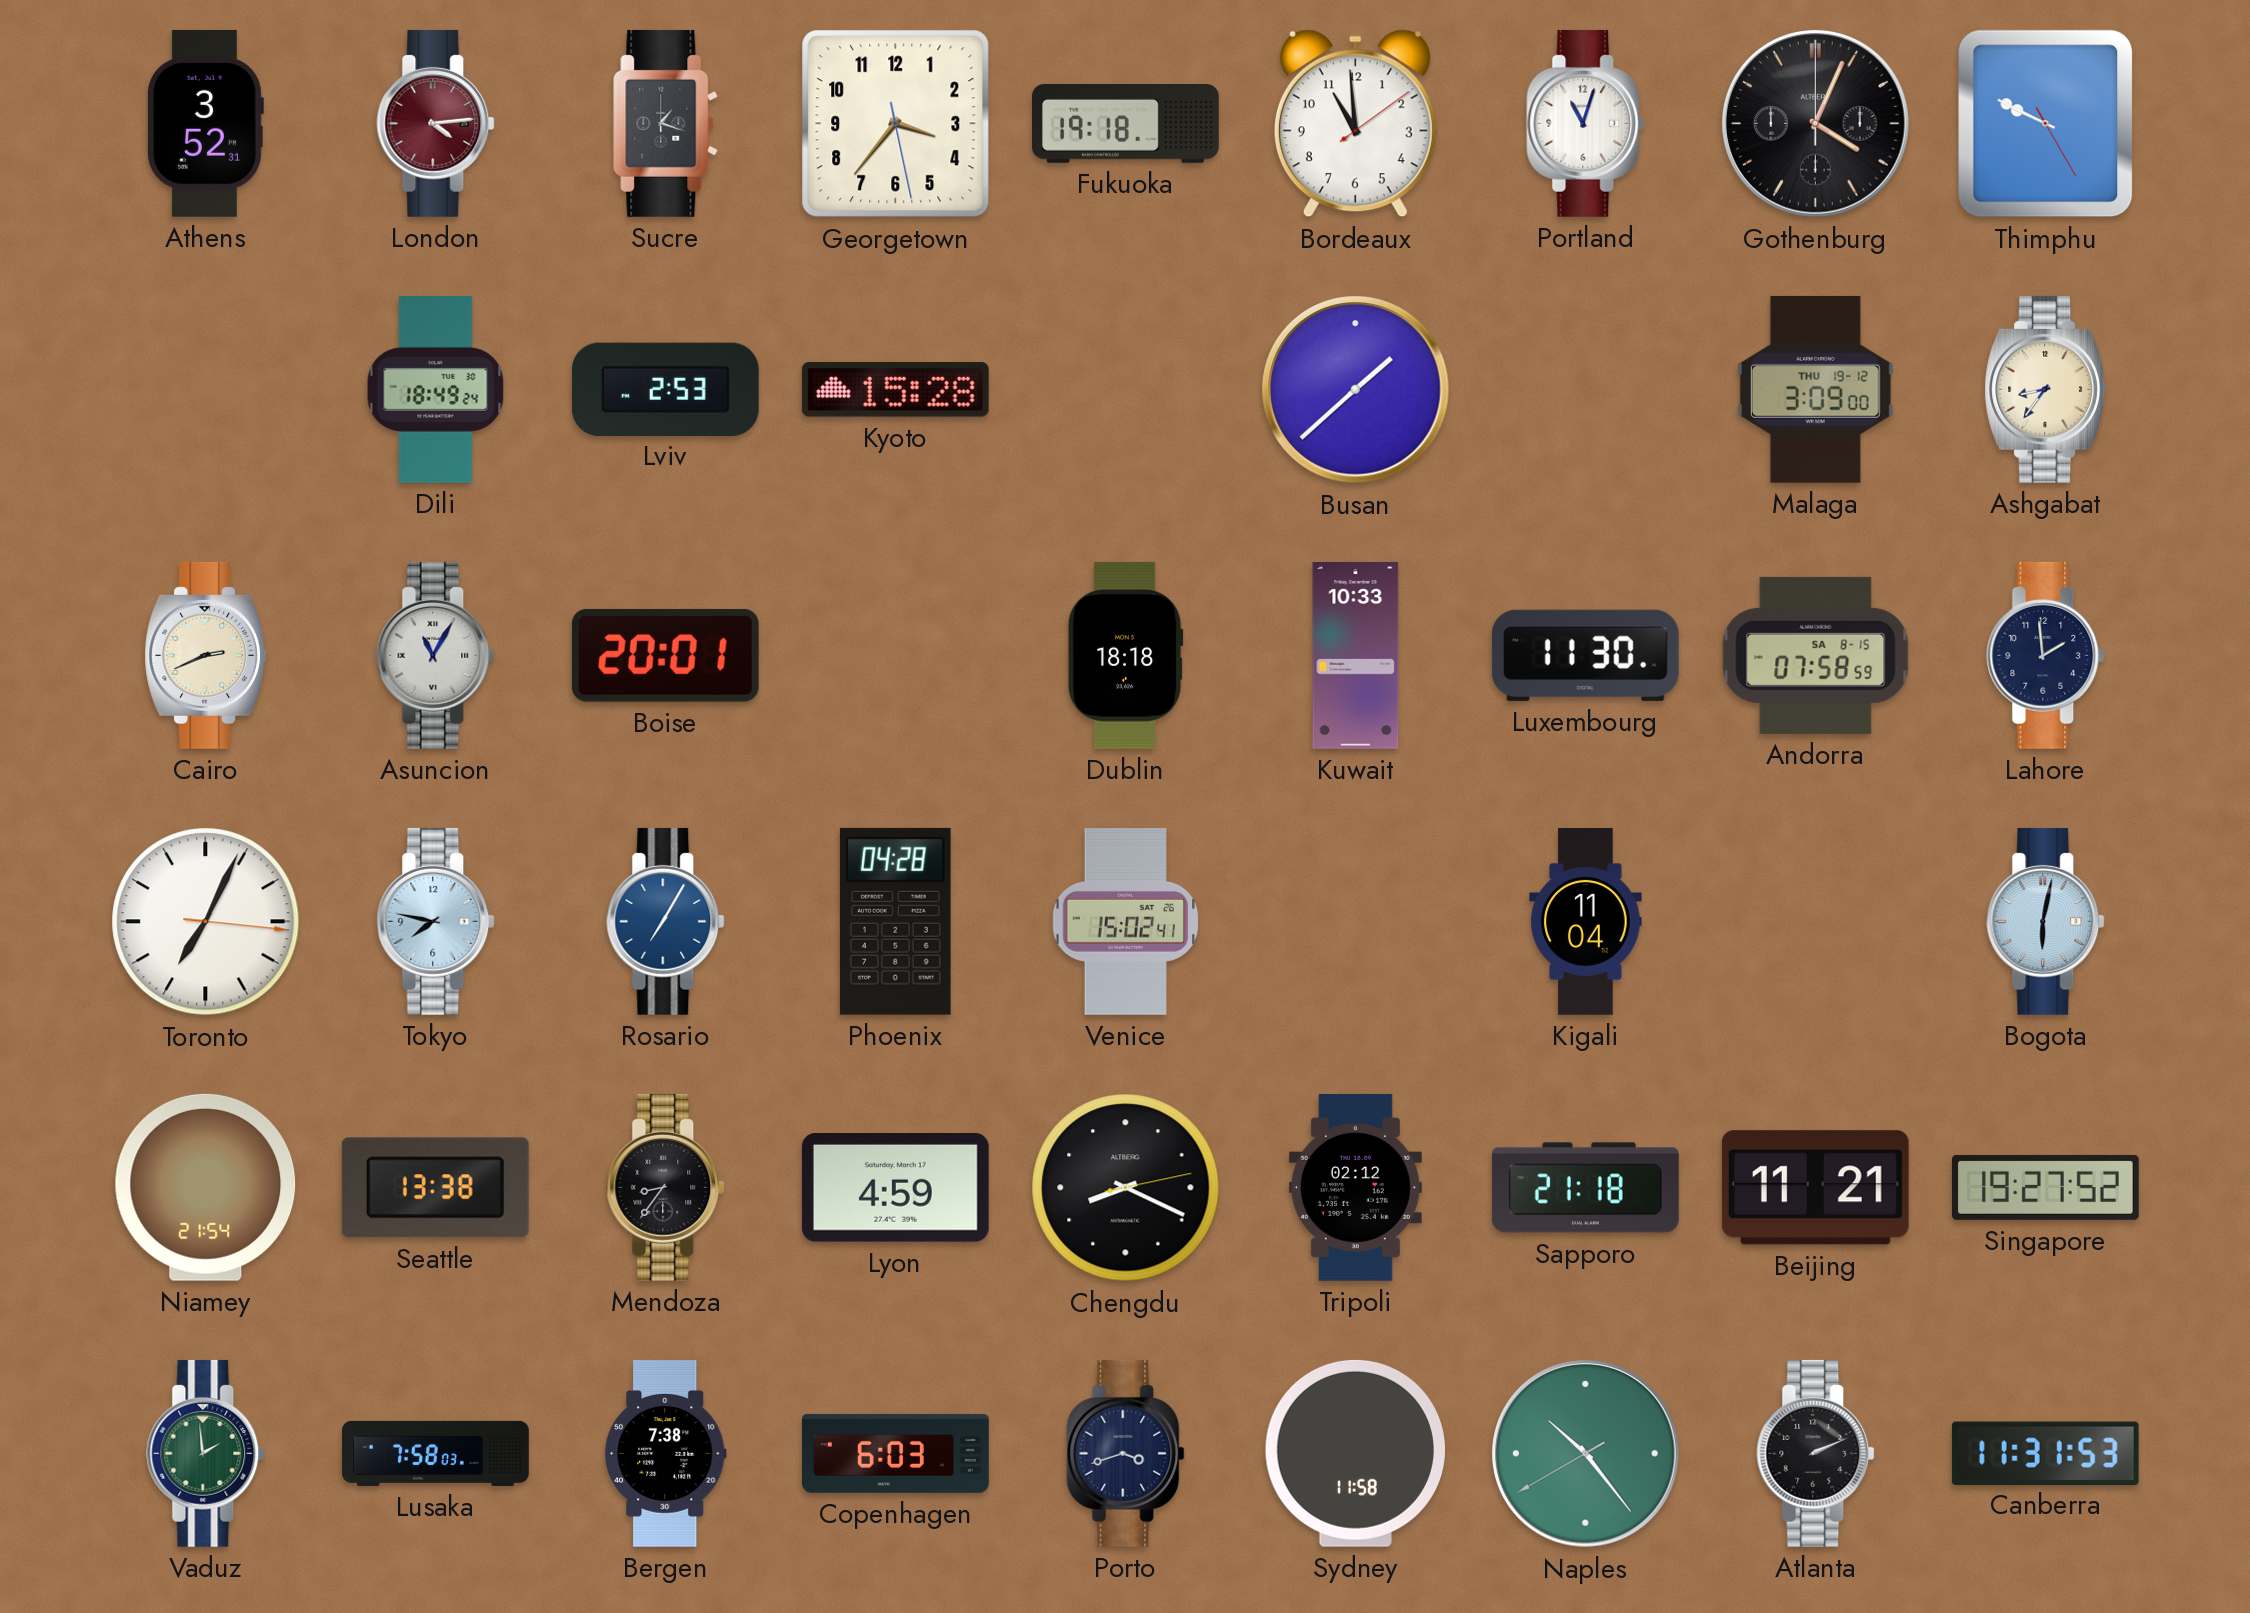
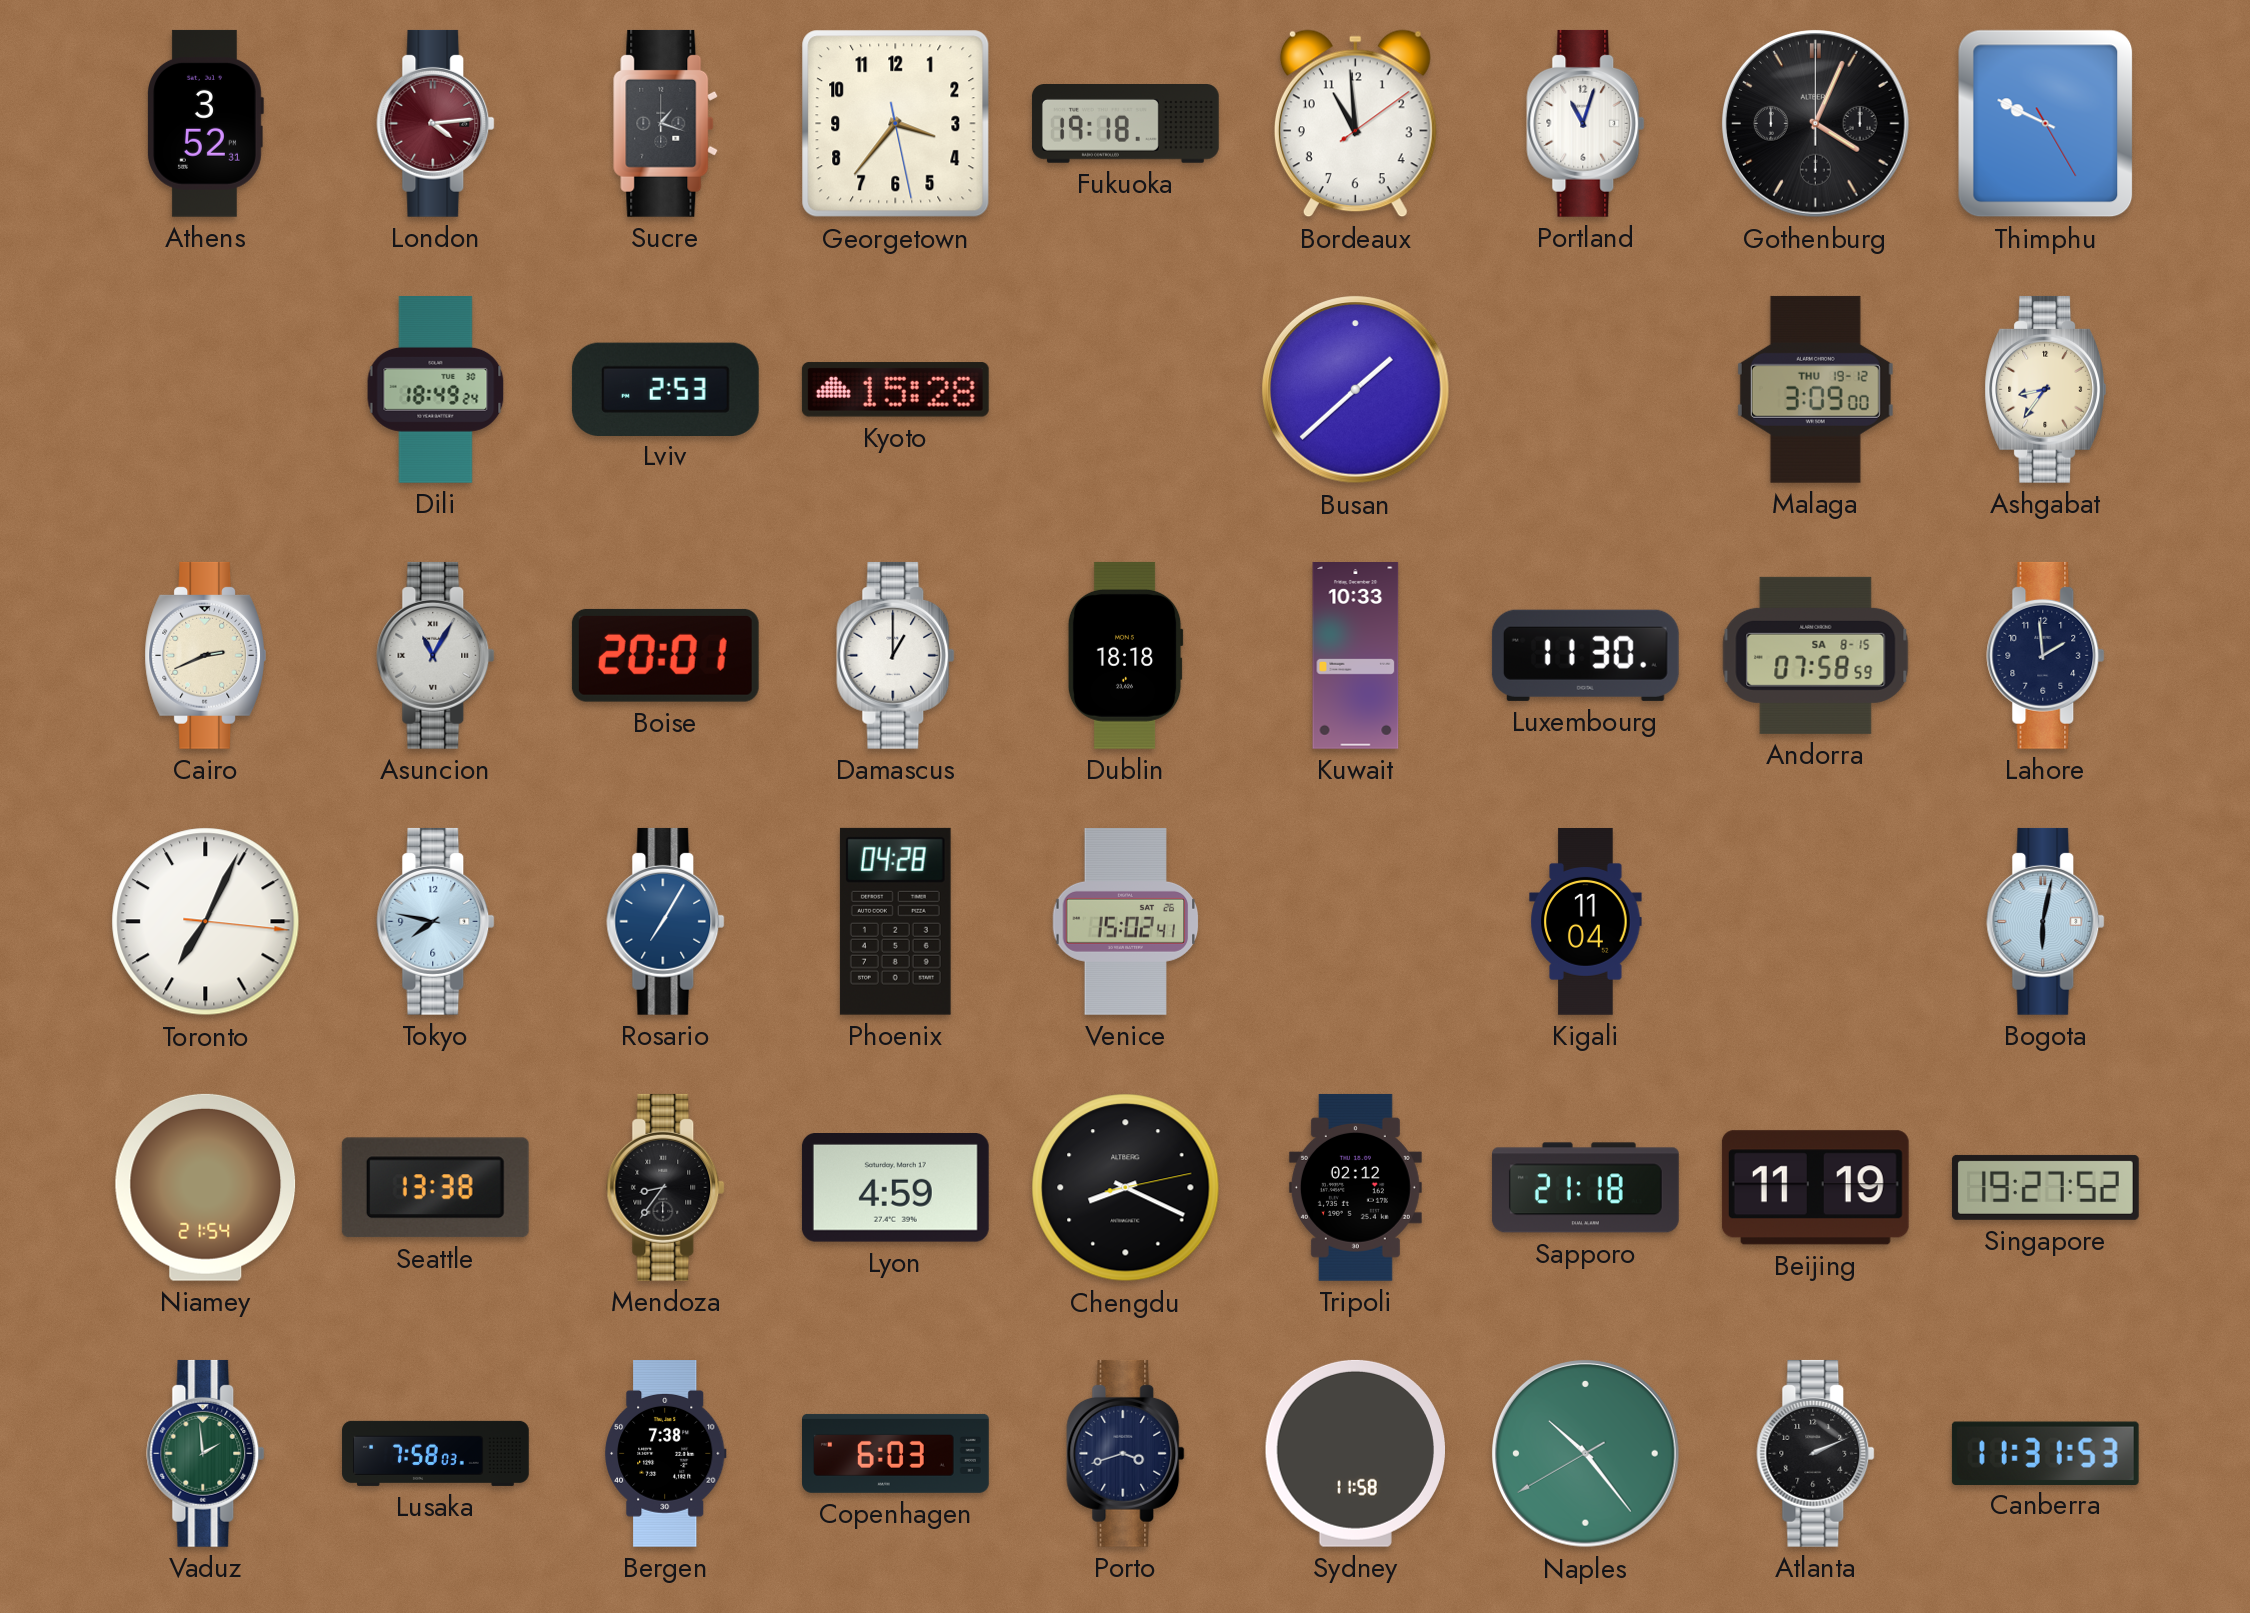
Damascus: none -> 1:00 (896, 655)
Beijing: 11:21 -> 11:19 (1815, 1188)
